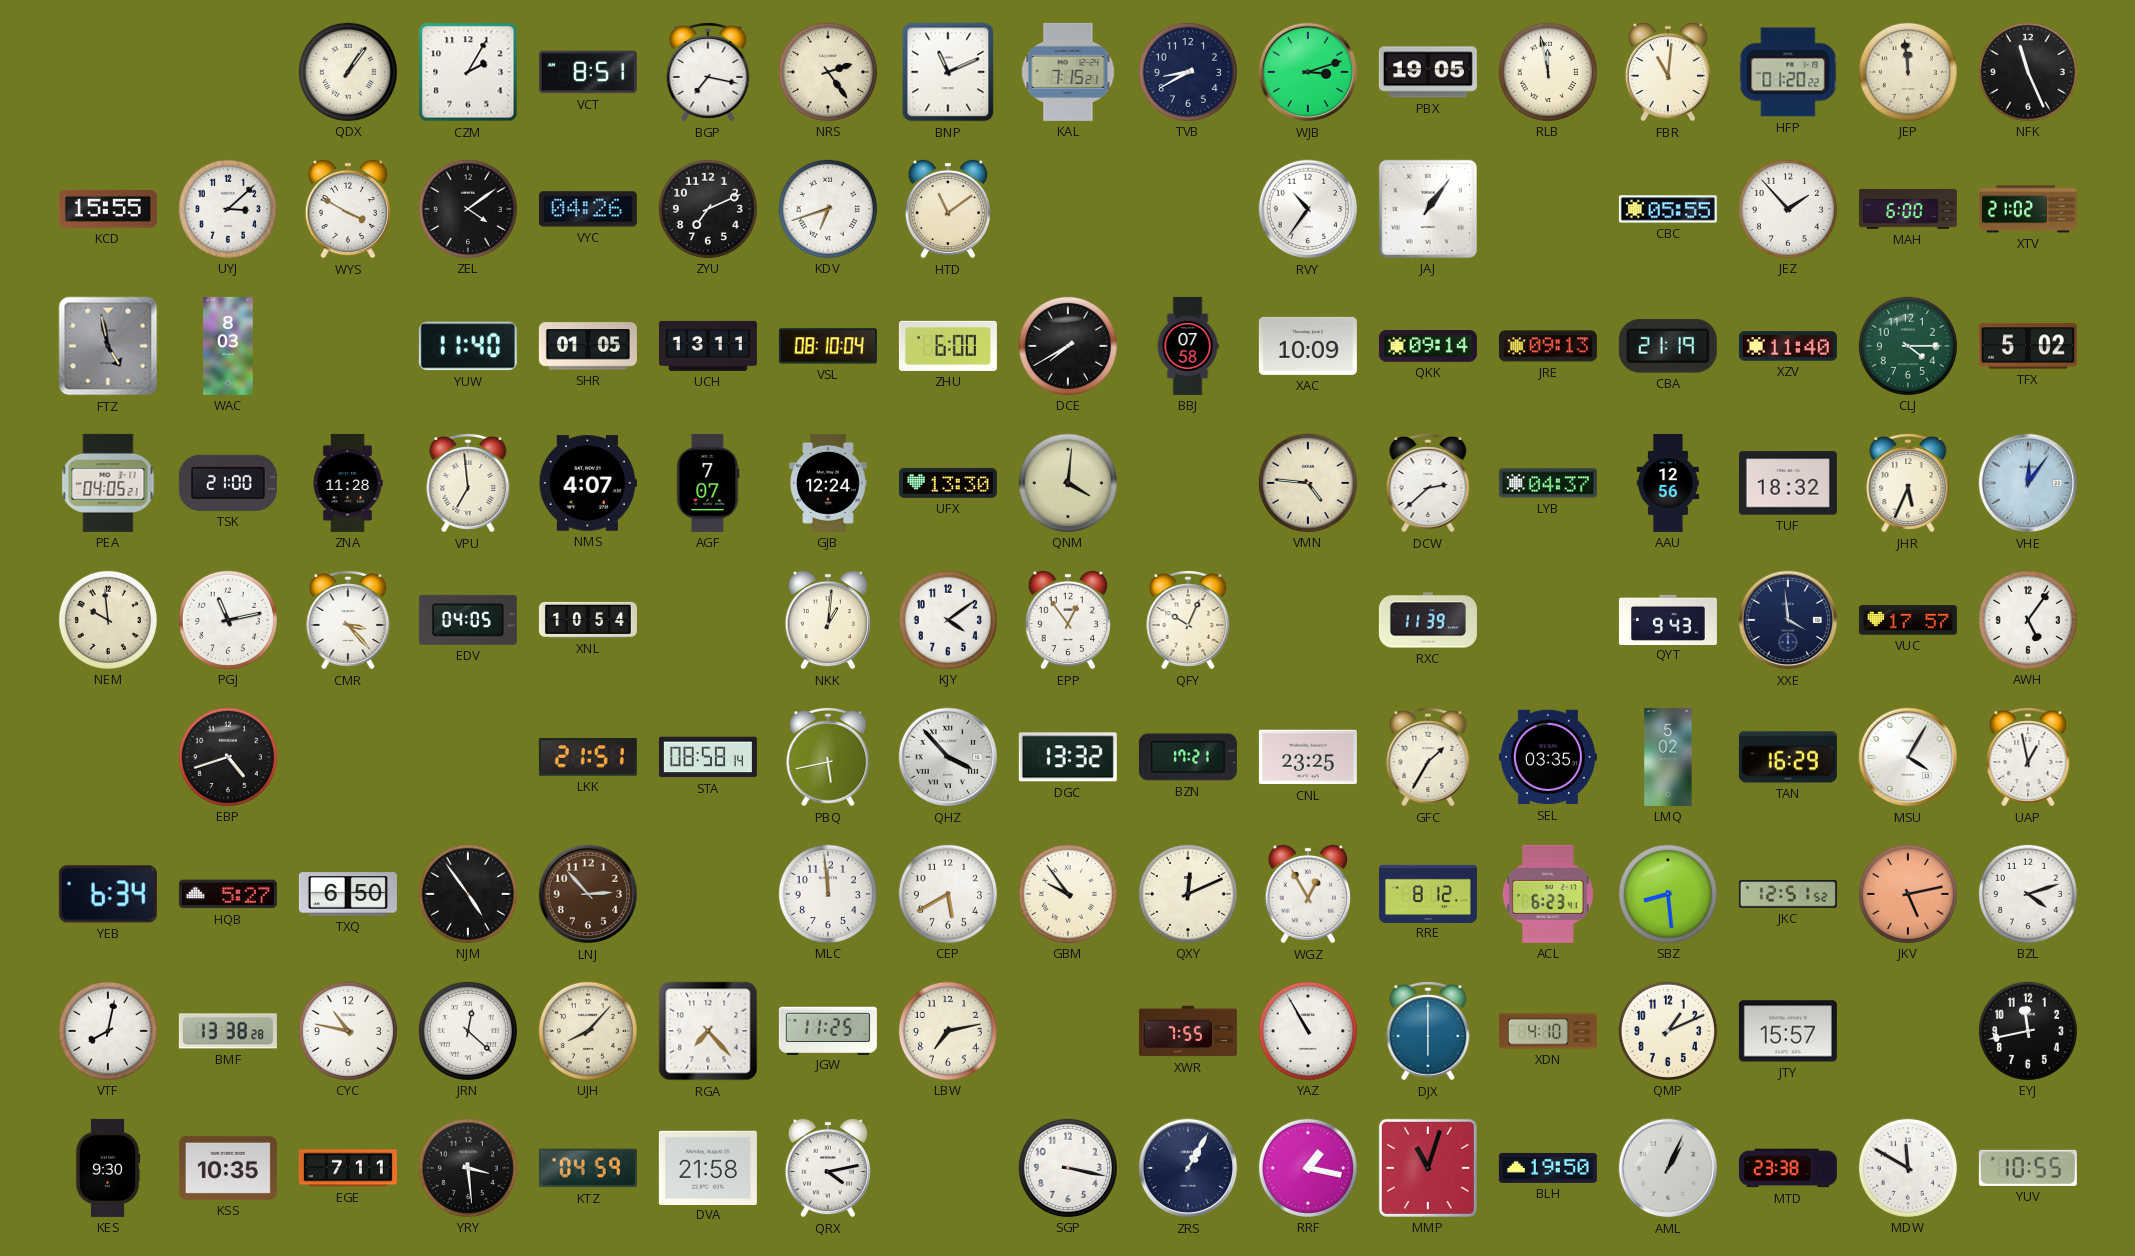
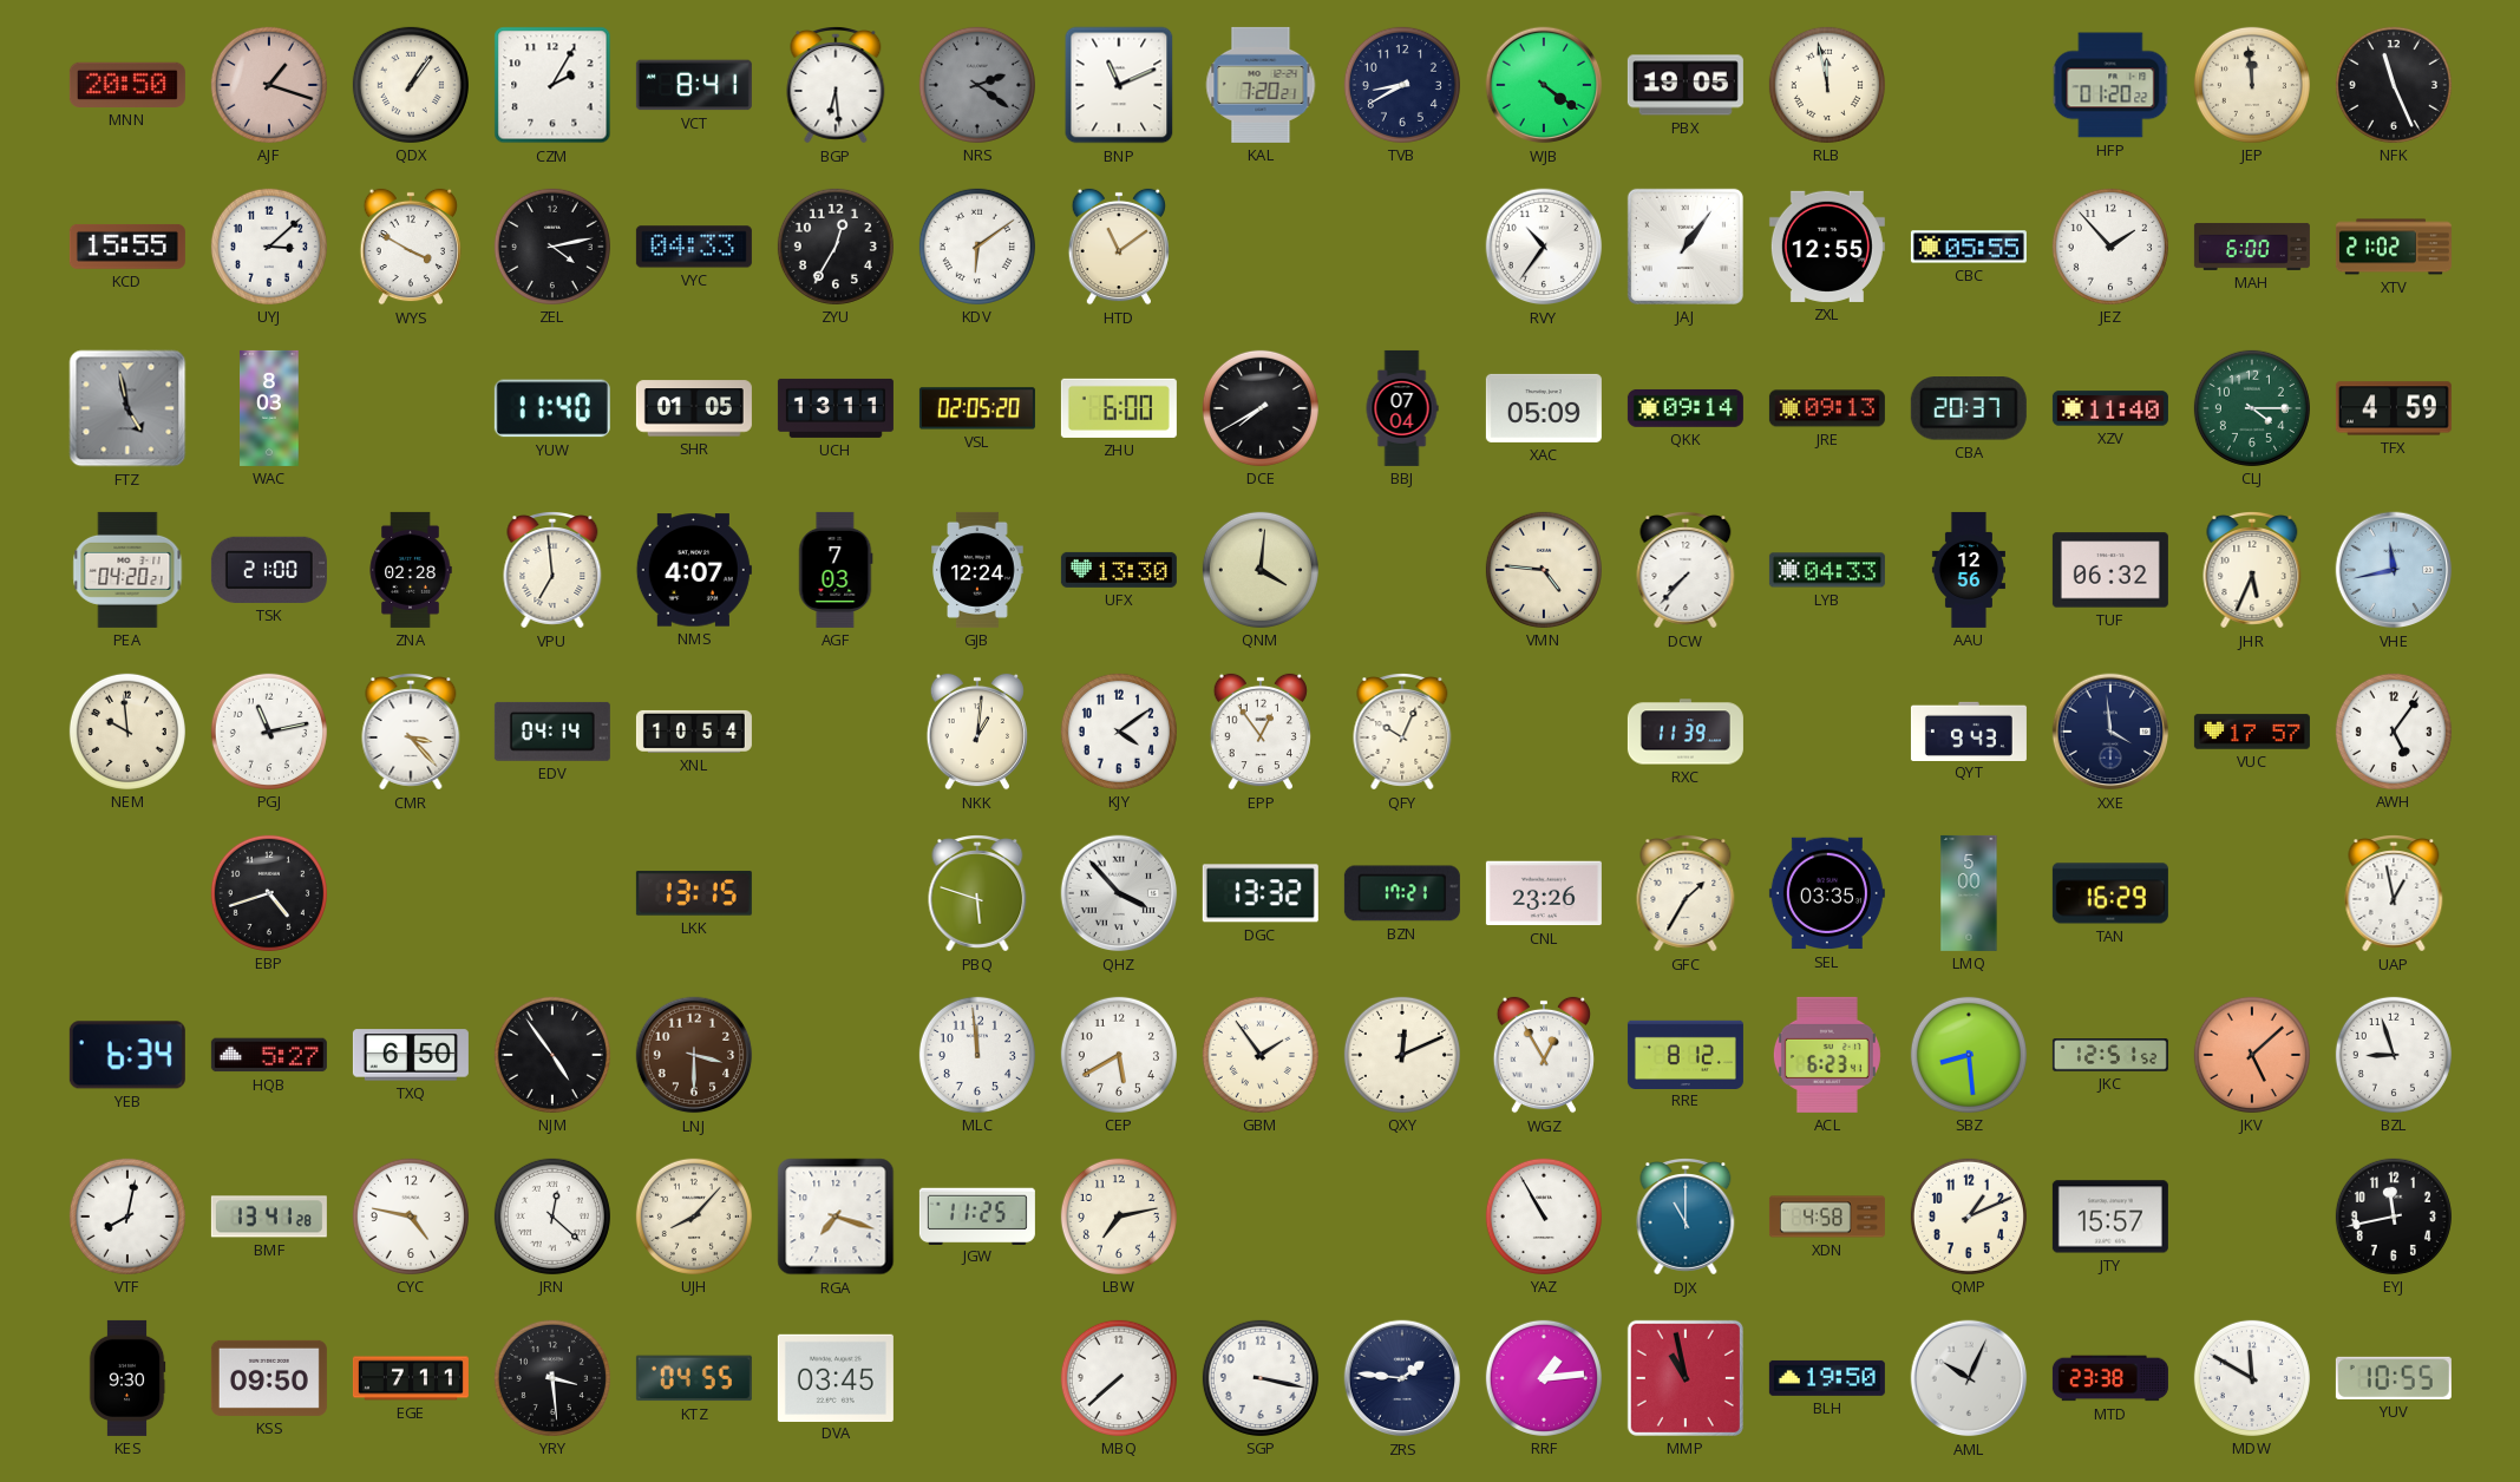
MNN: none -> 20:50 (127, 85)
AJF: none -> 1:18 (269, 85)
VCT: 8:51 -> 8:41 (694, 85)
BGP: 7:17 -> 6:29 (836, 86)
NRS: 2:24 -> 2:21 (977, 85)
NRS dial: cream -> grey (977, 85)
KAL: 7:15 -> 7:20 (1261, 85)
WJB: 3:12 -> 4:21 (1544, 85)
FBR: 11:01 -> none (1668, 72)
ZEL: 4:09 -> 4:13 (552, 247)
VYC: 04:26 -> 04:33 (694, 247)
ZYU: 7:11 -> 12:35 (836, 247)
KDV: 6:42 -> 6:09 (977, 247)
ZXL: none -> 12:55 (1827, 247)
VSL: 08:10 -> 02:05 (977, 408)
BBJ: 07:58 -> 07:04 (1402, 408)
XAC: 10:09 -> 05:09 (1544, 408)
CBA: 21:19 -> 20:37 (1969, 408)
TFX: 5:02 -> 4:59 (2394, 408)
PEA: 04:05 -> 04:20 (127, 570)
ZNA: 11:28 -> 02:28 (411, 570)
AGF: 7:07 -> 7:03 (836, 570)
DCW: 2:38 -> 7:37 (1686, 571)
LYB: 04:37 -> 04:33 (1827, 570)
TUF: 18:32 -> 06:32 (2110, 570)
VHE: 12:06 -> 11:43 (2394, 570)
EDV: 04:05 -> 04:14 (552, 732)
LKK: 21:51 -> 13:15 (694, 893)
STA: 08:58 -> none (708, 757)
PBQ: 5:43 -> 5:48 (977, 894)
CNL: 23:25 -> 23:26 (1544, 893)
LMQ: 5:02 -> 5:00 (1969, 893)
MSU: 4:05 -> none (1908, 757)
LNJ: 2:53 -> 3:30 (694, 1055)
GBM: 9:54 -> 1:54 (1261, 1055)
JKV: 5:13 -> 5:08 (2252, 1055)
BZL: 4:12 -> 8:57 (2394, 1055)
BMF: 13:38 -> 13:41 (269, 1217)
CYC: 10:47 -> 4:47 (411, 1217)
RGA: 7:23 -> 7:18 (836, 1217)
XWR: 7:55 -> none (1188, 1031)
DJX: 6:00 -> 11:00 (1686, 1218)
XDN: 4:10 -> 4:58 (1827, 1217)
KSS: 10:35 -> 09:50 (269, 1378)
KTZ: 04:59 -> 04:55 (694, 1378)
DVA: 21:58 -> 03:45 (836, 1377)
QRX: 4:13 -> none (828, 1168)
MBQ: none -> 7:38 (1119, 1378)
ZRS: 1:05 -> 1:46 (1402, 1378)
RRF: 1:17 -> 1:14 (1544, 1378)
MMP: 11:03 -> 10:58 (1686, 1378)
AML: 1:04 -> 10:04 (1969, 1378)
